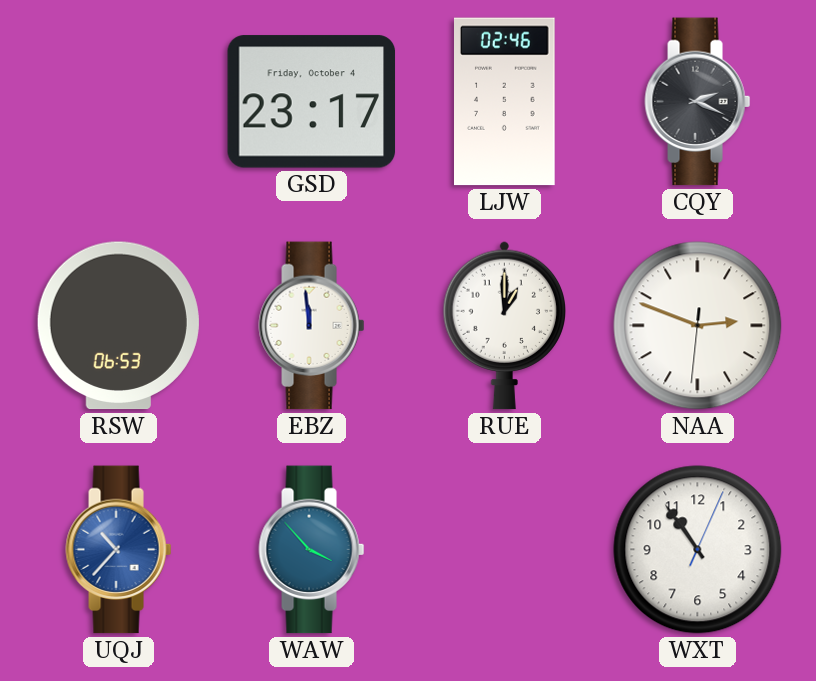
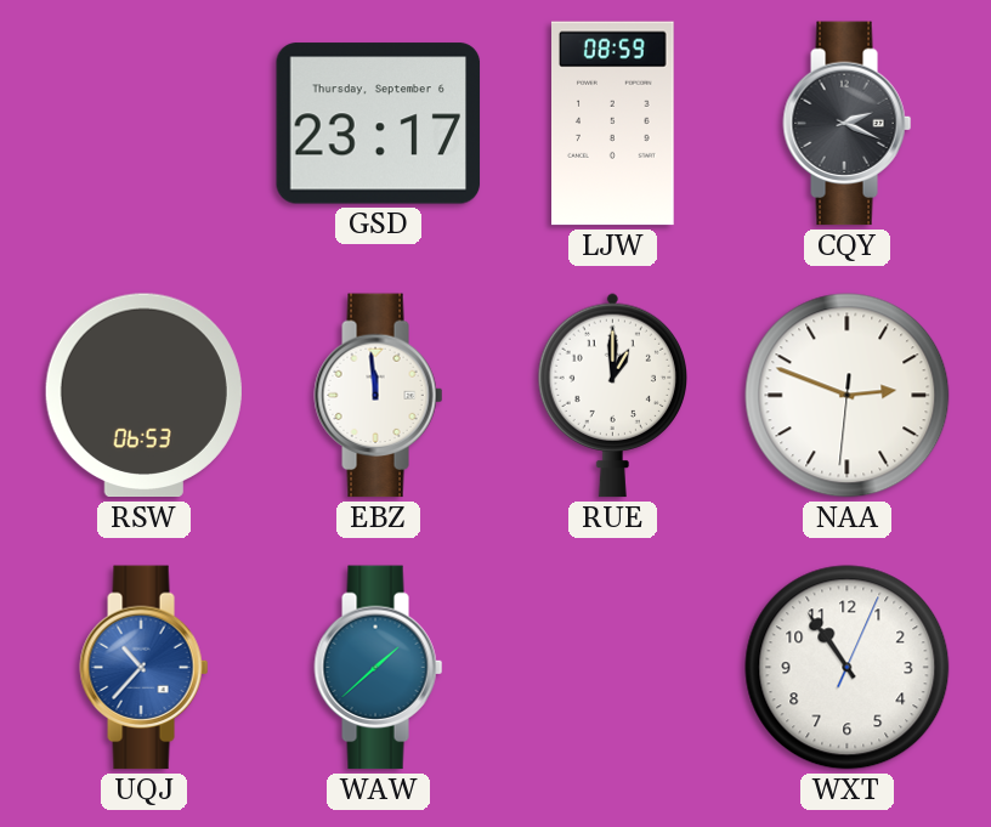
GSD date: Friday, October 4 -> Thursday, September 6 (379, 124)
LJW: 02:46 -> 08:59 (613, 124)
WAW: 3:53 -> 1:38 (379, 668)
